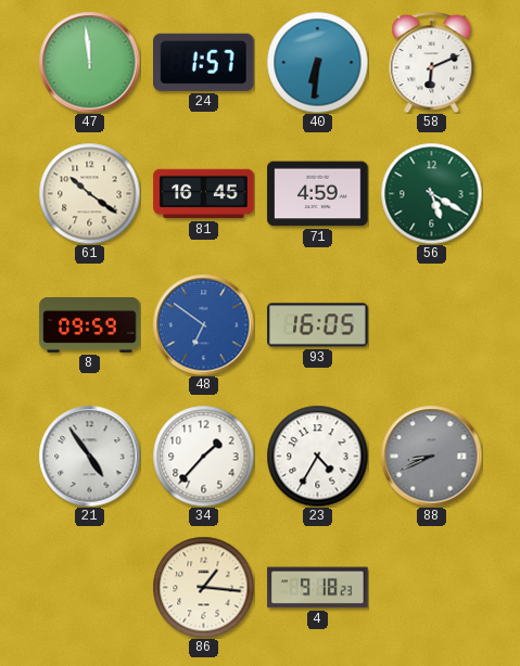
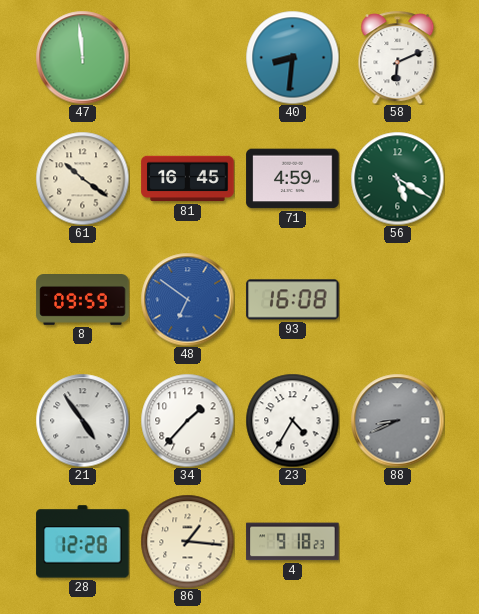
24: 1:57 -> none (204, 62)
40: 6:31 -> 8:31 (292, 57)
93: 16:05 -> 16:08 (293, 300)
28: none -> 12:28 (83, 542)
